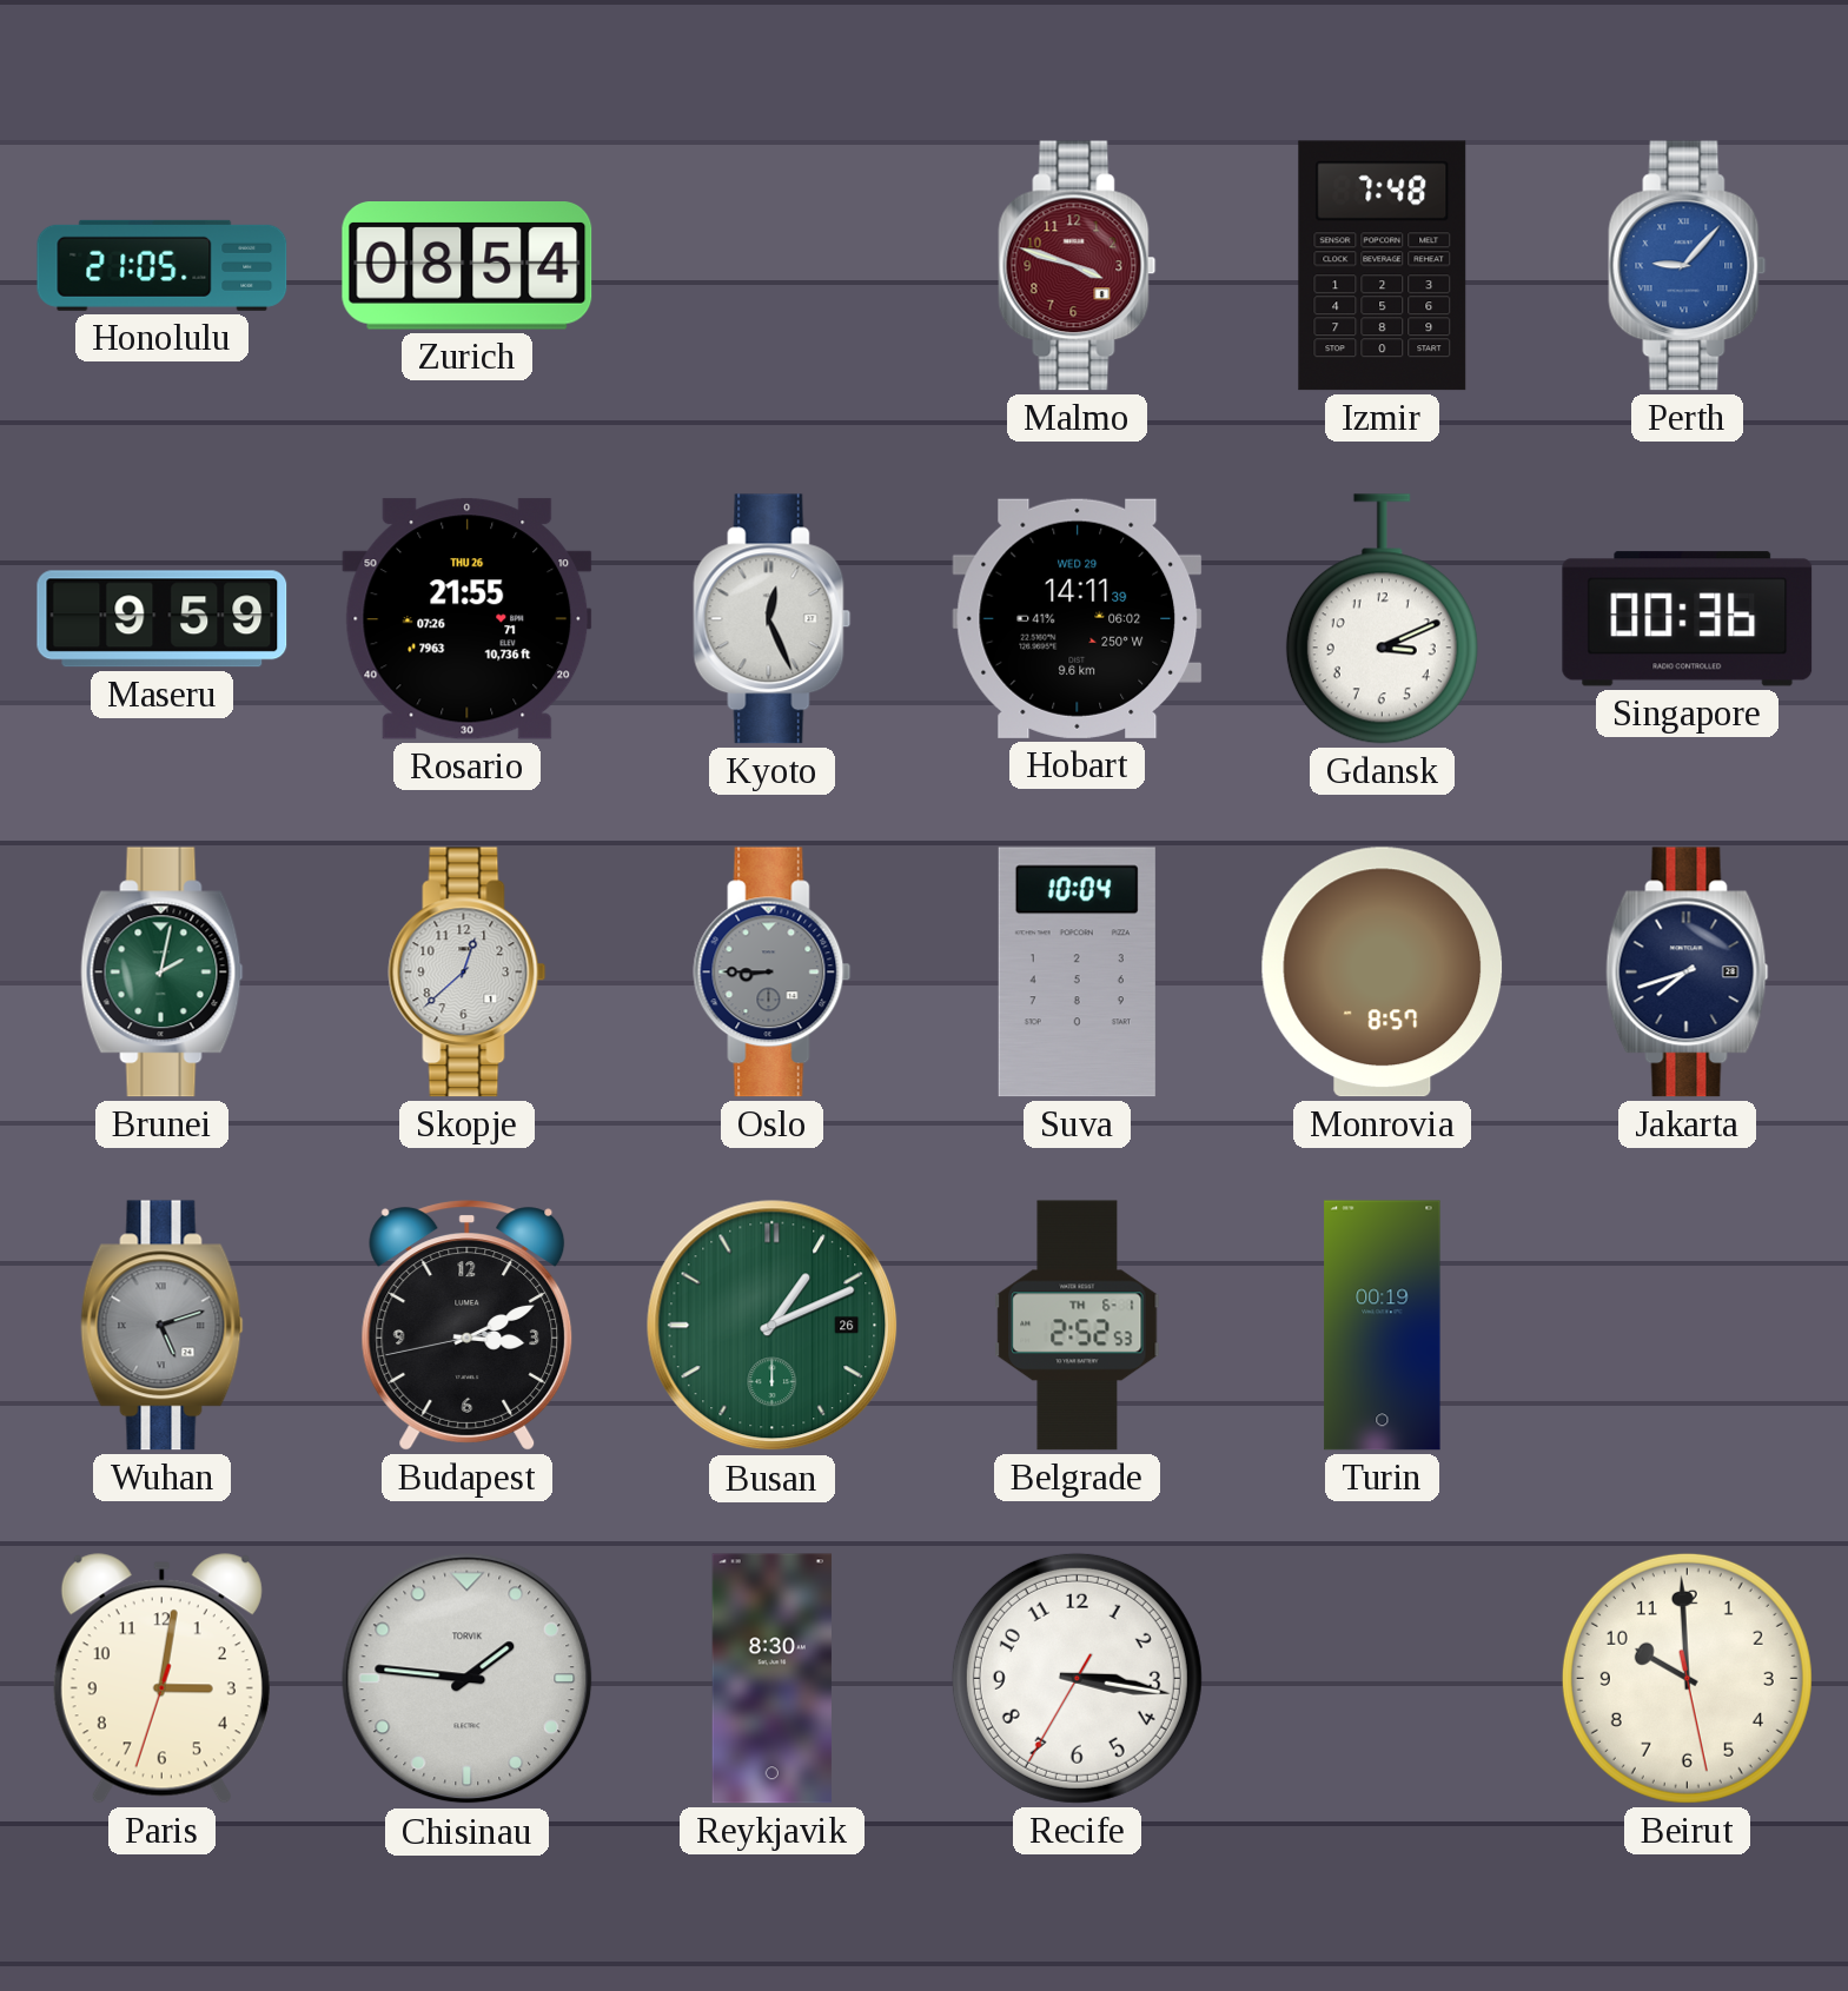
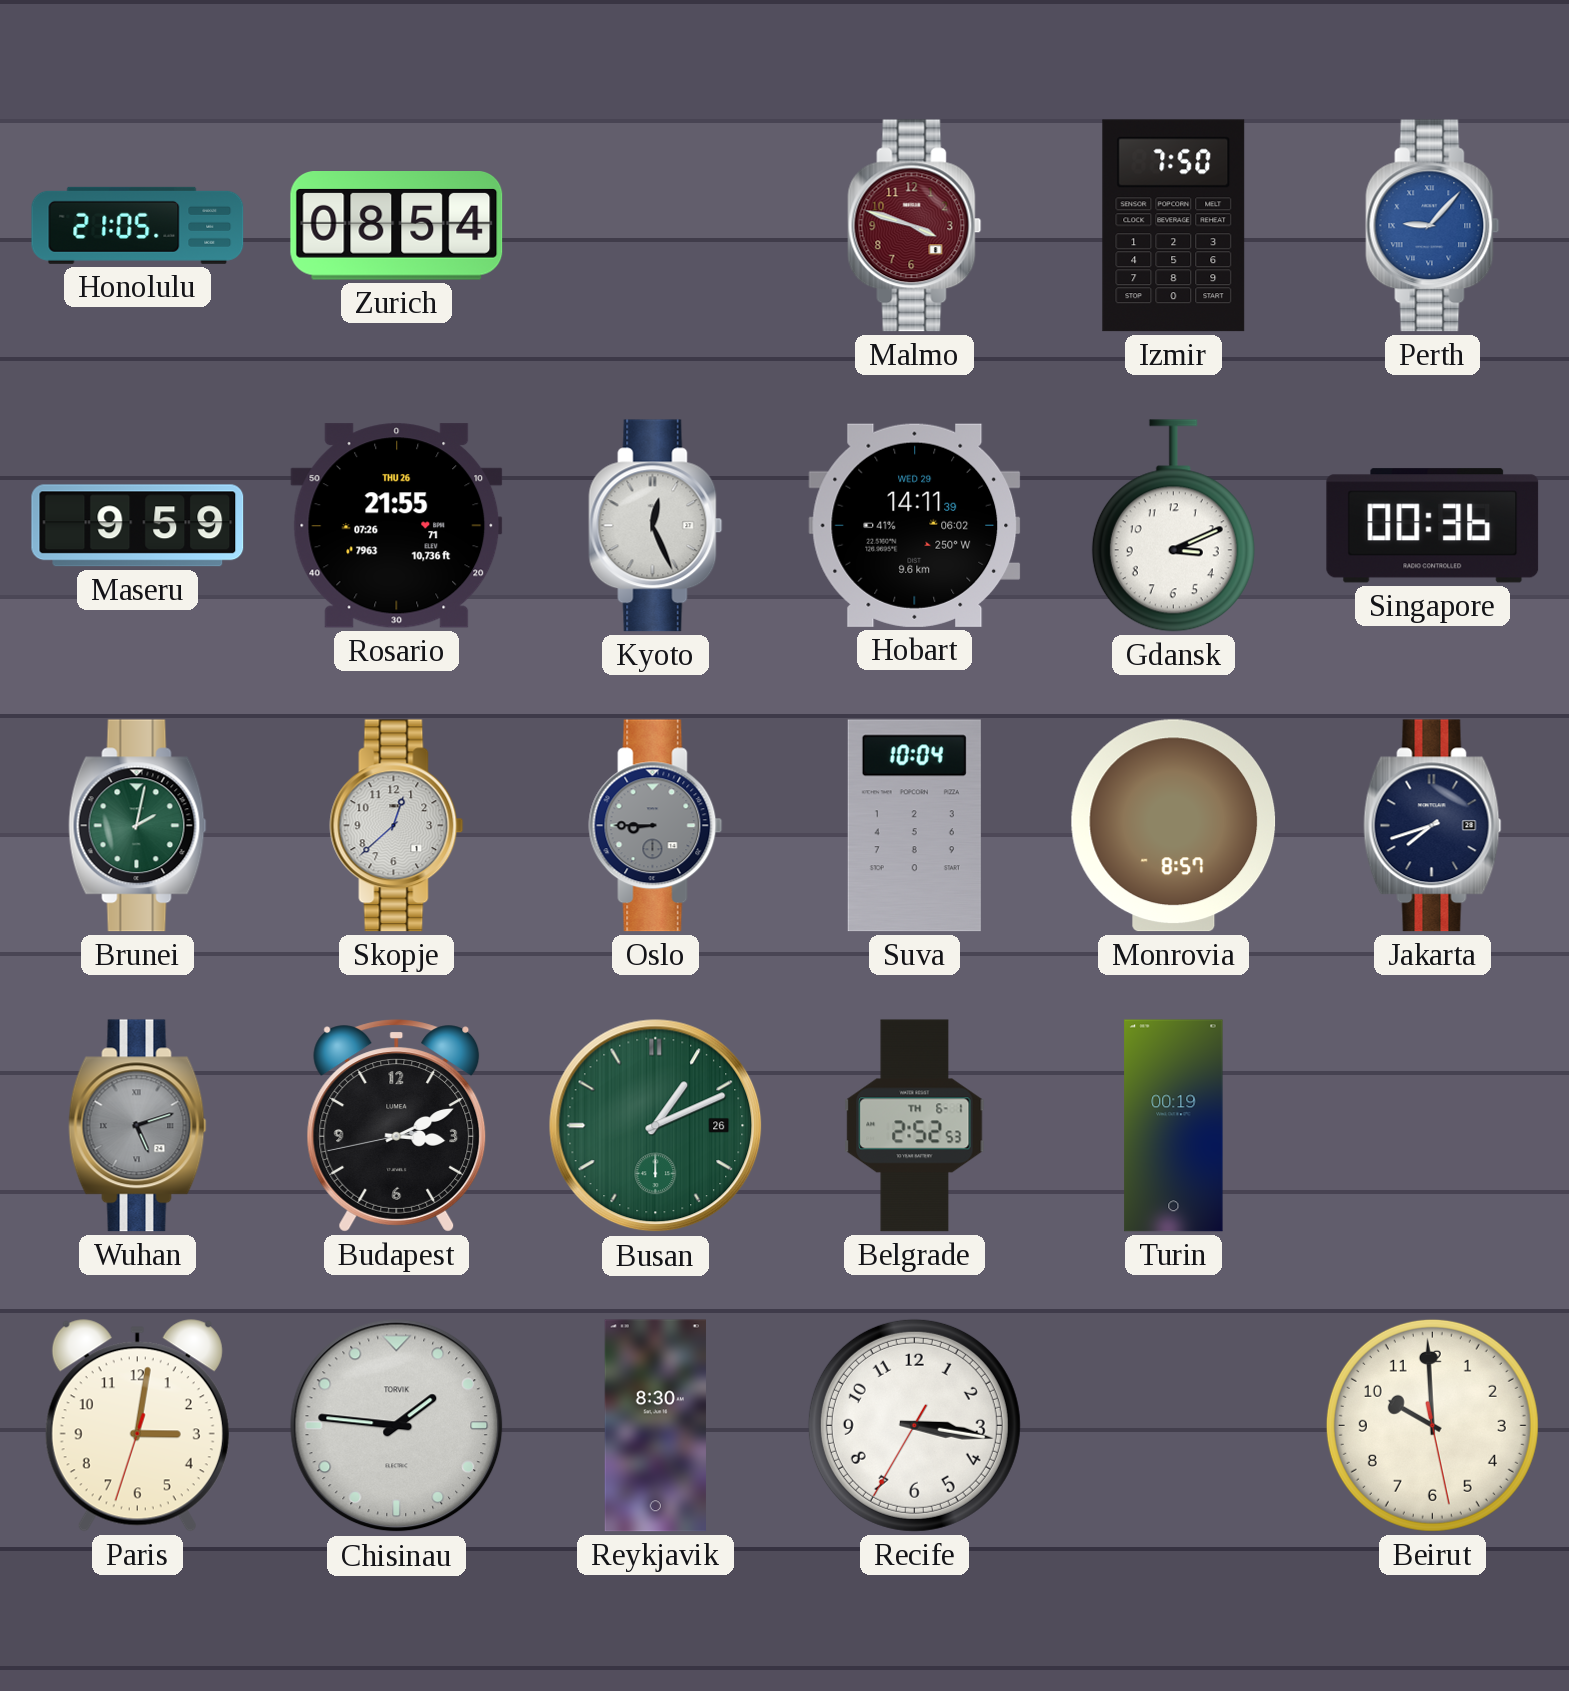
Izmir: 7:48 -> 7:50 (1174, 226)
